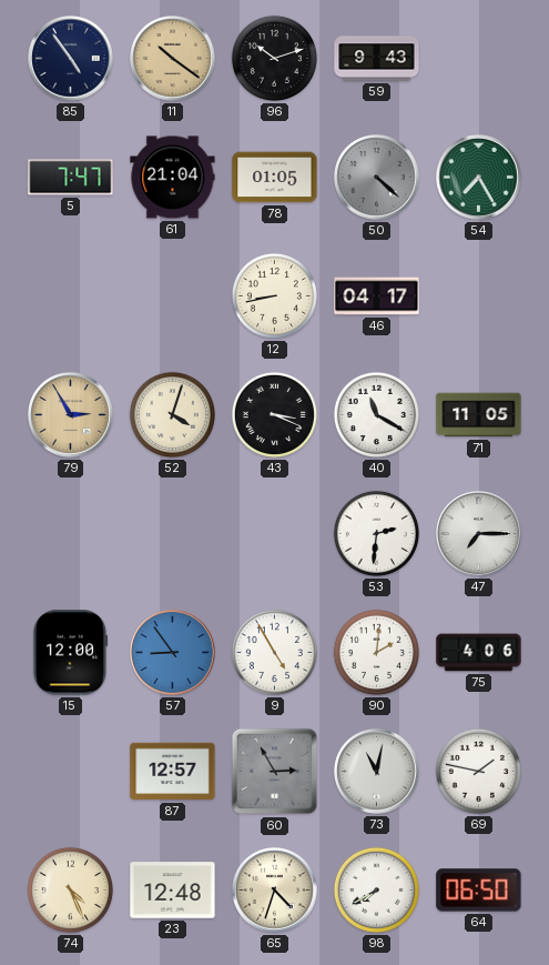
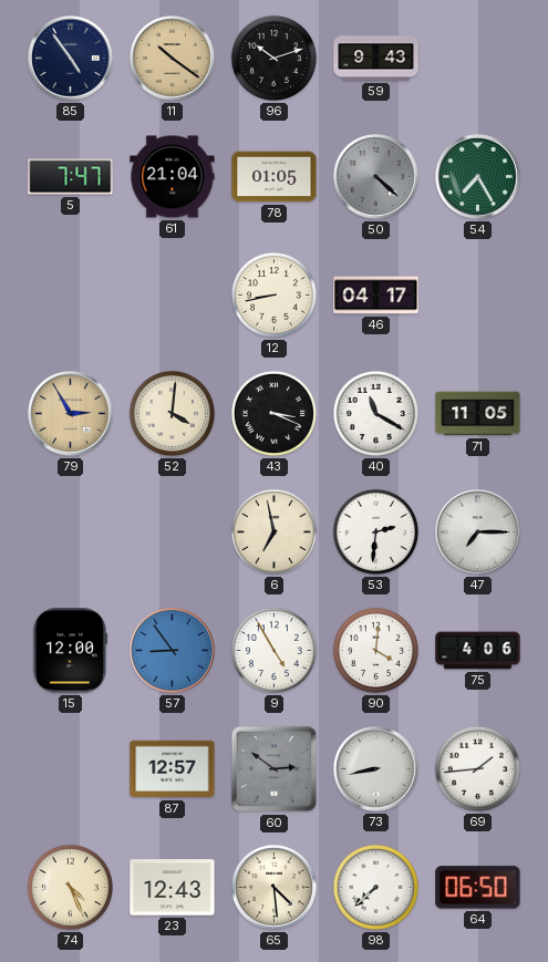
52: 4:03 -> 4:01 (172, 413)
6: none -> 6:58 (273, 531)
90: 2:01 -> 4:01 (375, 650)
60: 2:55 -> 2:51 (275, 769)
73: 11:02 -> 8:43 (376, 769)
69: 1:47 -> 1:44 (477, 768)
23: 12:48 -> 12:43 (173, 888)
65: 4:33 -> 4:29 (275, 888)
98: 7:40 -> 7:38 (375, 887)
